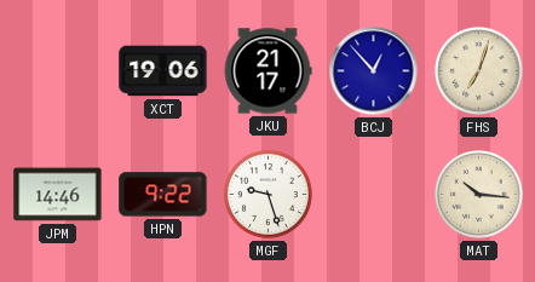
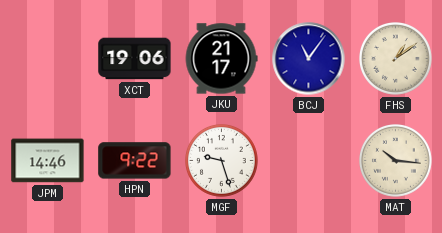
BCJ: 12:53 -> 11:06 (309, 59)
FHS: 7:03 -> 1:09 (396, 59)
